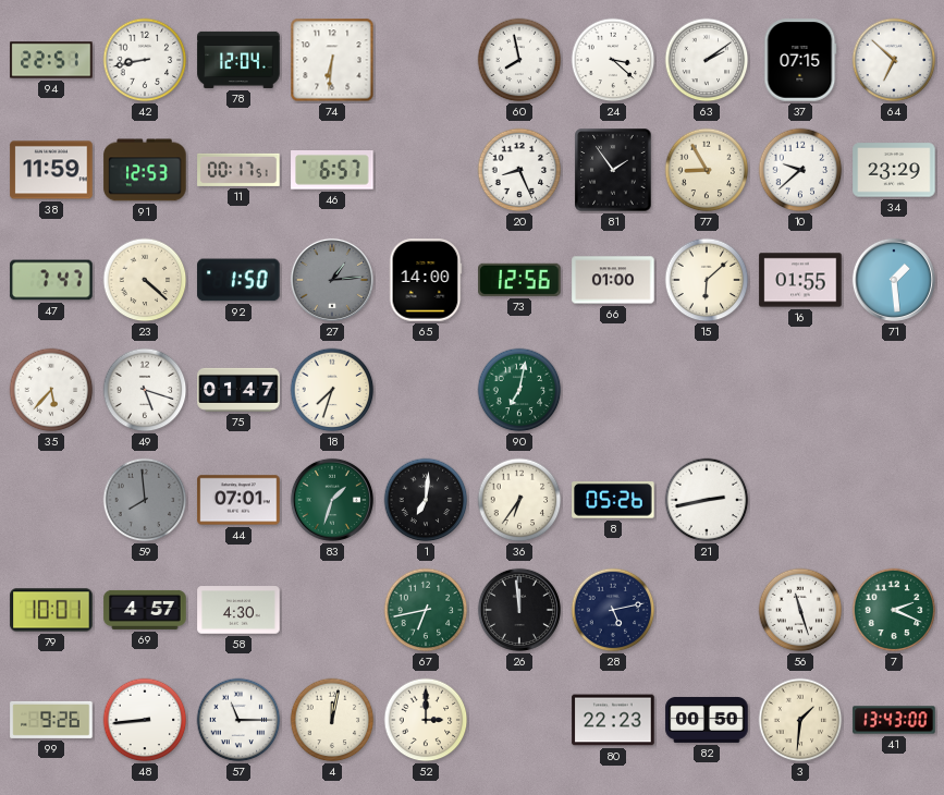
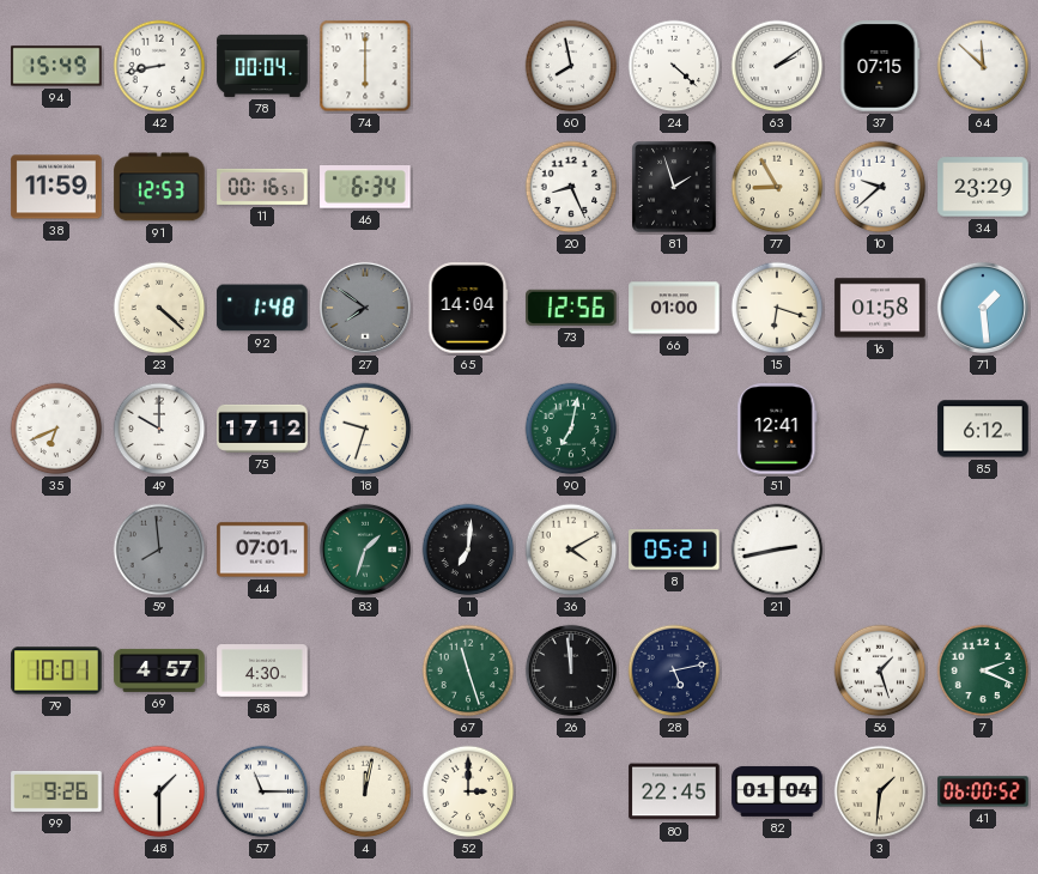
94: 22:51 -> 15:49 (56, 66)
78: 12:04 -> 00:04 (262, 66)
74: 6:31 -> 6:00 (365, 66)
24: 3:22 -> 4:22 (674, 66)
64: 6:52 -> 11:52 (983, 66)
11: 00:17 -> 00:16 (262, 187)
46: 6:57 -> 6:34 (365, 188)
81: 1:54 -> 1:57 (674, 187)
47: 7:47 -> none (51, 280)
92: 1:50 -> 1:48 (262, 308)
27: 1:14 -> 7:51 (365, 308)
65: 14:00 -> 14:04 (468, 308)
15: 6:08 -> 6:18 (777, 308)
16: 01:55 -> 01:58 (880, 308)
35: 5:37 -> 6:41 (56, 429)
49: 5:18 -> 10:00 (159, 429)
75: 01:47 -> 17:12 (262, 429)
18: 7:33 -> 9:33 (365, 429)
51: none -> 12:41 (777, 429)
85: none -> 6:12 (983, 429)
36: 6:36 -> 4:10 (571, 550)
8: 05:26 -> 05:21 (674, 550)
67: 6:43 -> 11:27 (468, 670)
56: 11:27 -> 1:27 (880, 670)
48: 8:44 -> 1:30 (159, 791)
80: 22:23 -> 22:45 (674, 791)
82: 00:50 -> 01:04 (777, 791)
41: 13:43 -> 06:00 (983, 791)
